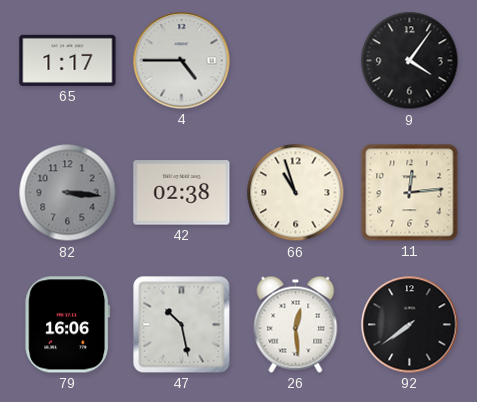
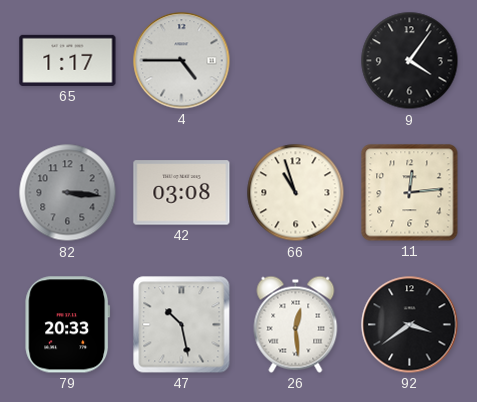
42: 02:38 -> 03:08 (182, 193)
79: 16:06 -> 20:33 (68, 325)
92: 7:39 -> 3:39 (410, 325)
